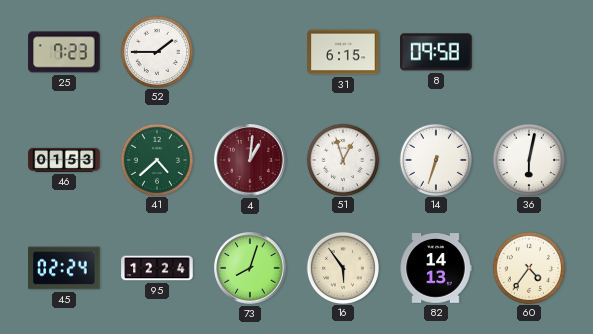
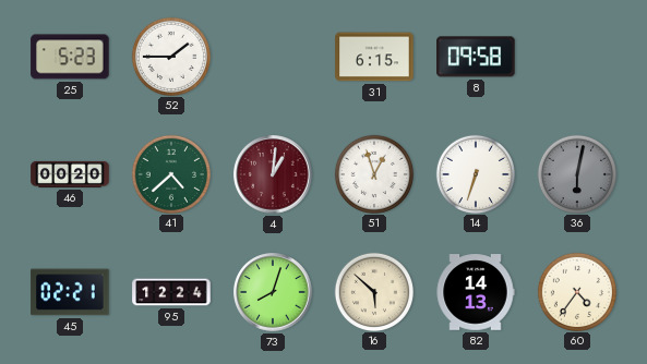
25: 7:23 -> 5:23 (70, 57)
46: 01:53 -> 00:20 (70, 174)
36 dial: white -> grey (576, 173)
45: 02:24 -> 02:21 (70, 292)
16: 5:54 -> 5:52 (373, 291)
